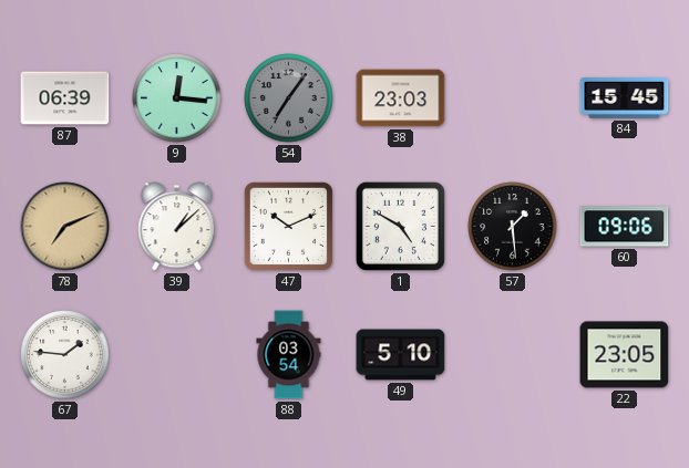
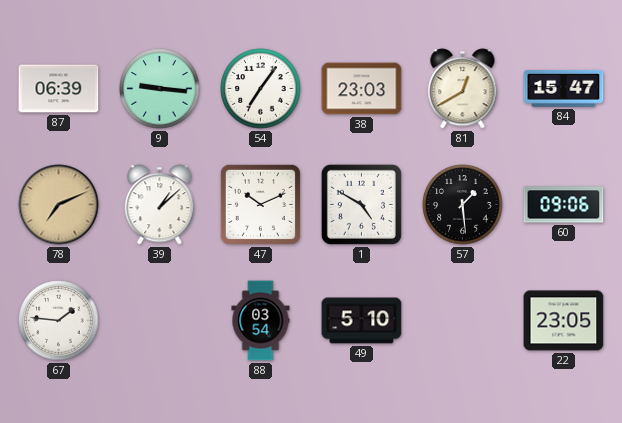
9: 12:16 -> 9:16 (160, 89)
54 dial: grey -> white (261, 89)
81: none -> 12:40 (463, 89)
84: 15:45 -> 15:47 (564, 88)
